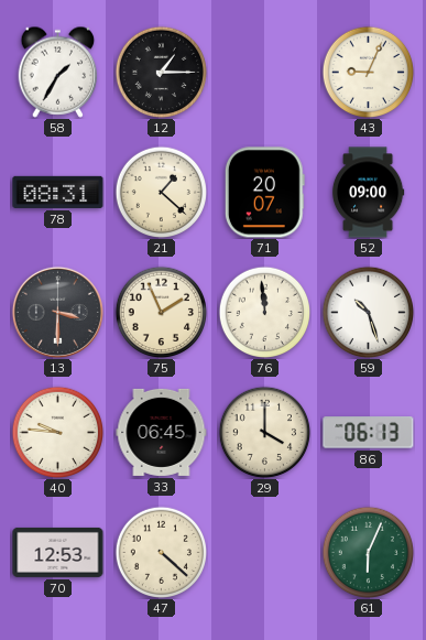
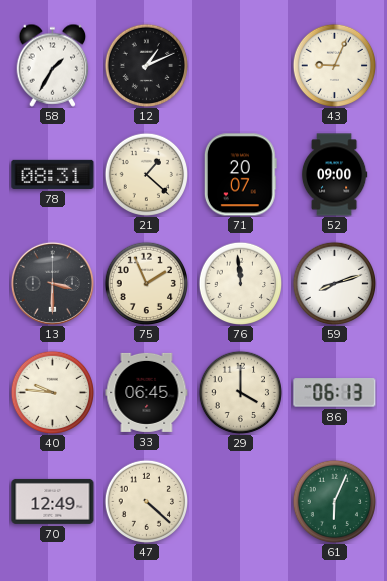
12: 1:15 -> 1:11 (146, 65)
59: 10:27 -> 8:12 (334, 283)
70: 12:53 -> 12:49 (53, 501)
